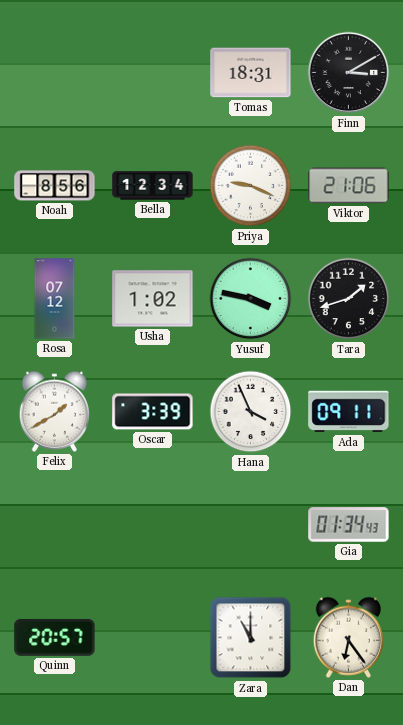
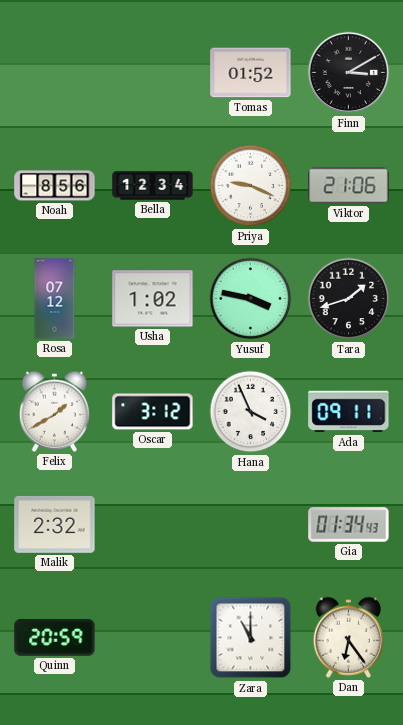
Tomas: 18:31 -> 01:52 (251, 73)
Oscar: 3:39 -> 3:12 (153, 412)
Malik: none -> 2:32 (55, 524)
Quinn: 20:57 -> 20:59 (55, 637)
